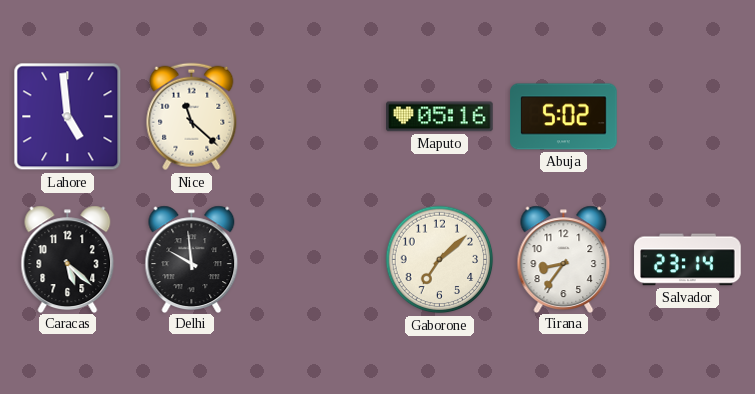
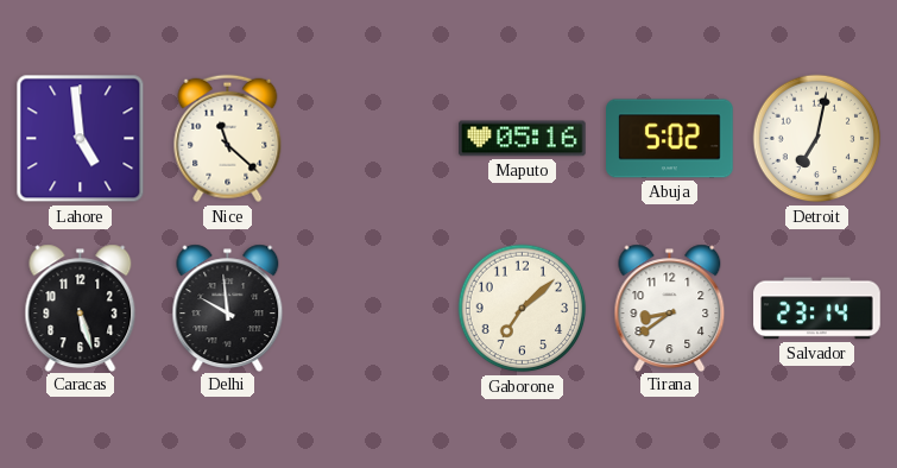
Detroit: none -> 7:02 (817, 139)
Caracas: 5:22 -> 5:27 (81, 308)
Tirana: 8:36 -> 8:39 (670, 308)
